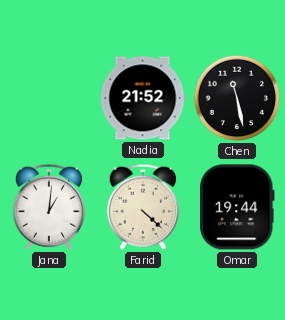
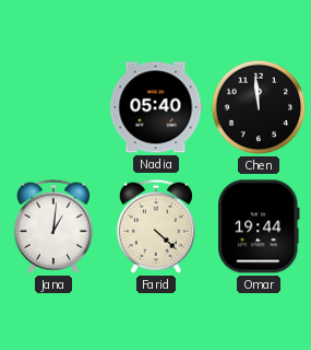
Nadia: 21:52 -> 05:40 (156, 107)
Chen: 11:28 -> 11:59 (259, 107)
